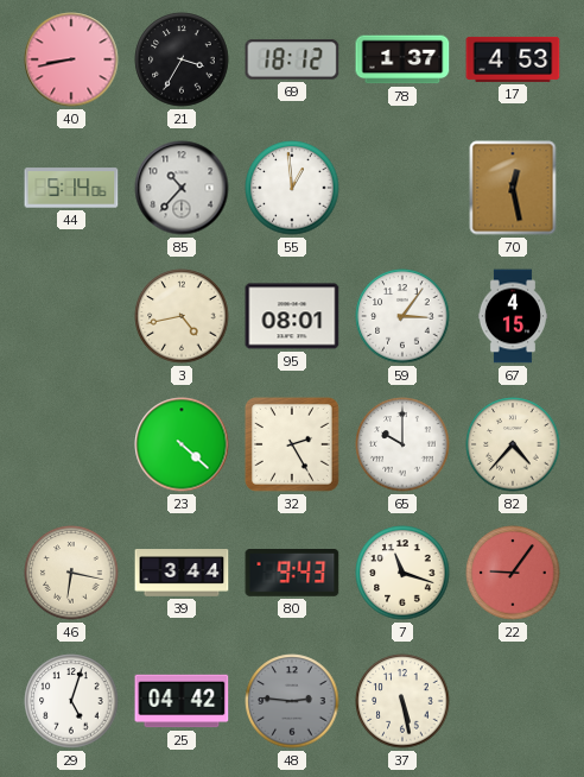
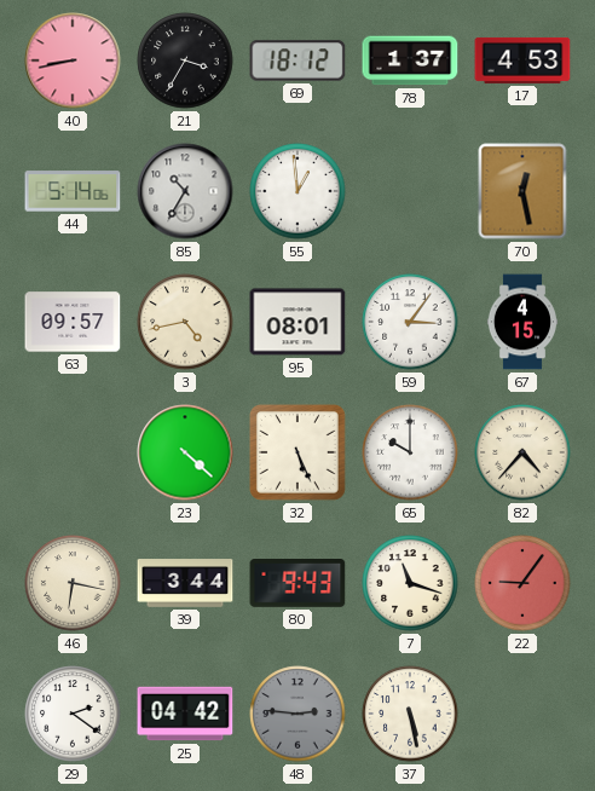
85: 10:37 -> 10:35 (185, 191)
63: none -> 09:57 (73, 322)
32: 2:25 -> 5:26 (297, 452)
29: 5:03 -> 2:21 (73, 714)
